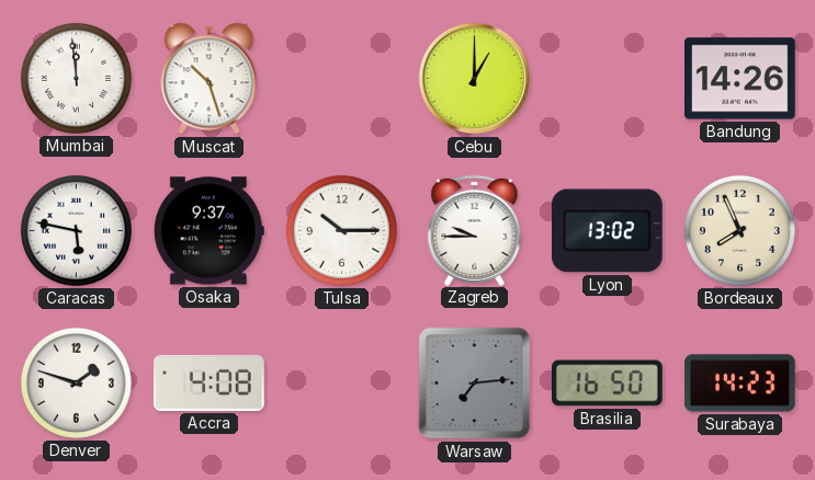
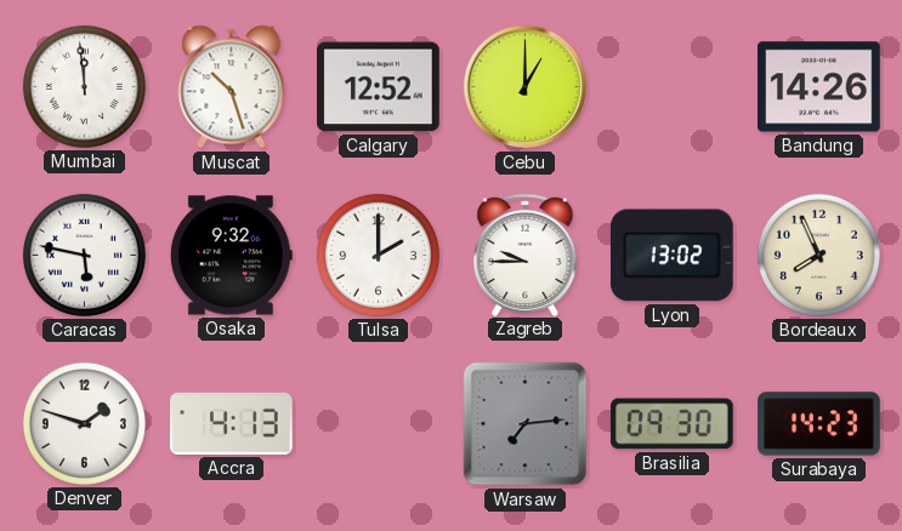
Calgary: none -> 12:52 (379, 87)
Osaka: 9:37 -> 9:32 (231, 256)
Tulsa: 10:15 -> 2:00 (378, 255)
Accra: 4:08 -> 4:13 (232, 423)
Brasilia: 16:50 -> 09:30 (671, 424)
